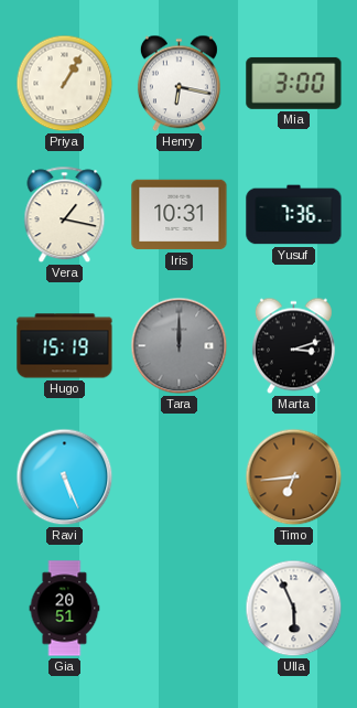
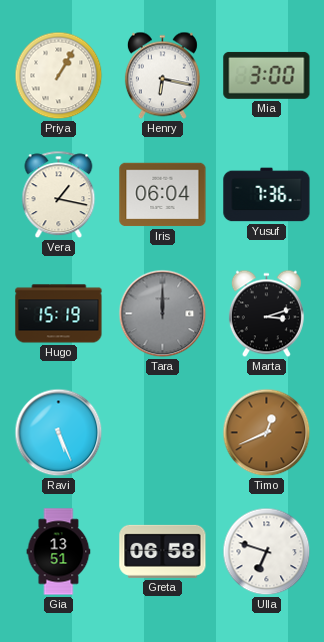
Iris: 10:31 -> 06:04 (163, 195)
Timo: 6:44 -> 12:41 (267, 433)
Gia: 20:51 -> 13:51 (59, 552)
Greta: none -> 06:58 (163, 551)
Ulla: 5:56 -> 6:48 (267, 552)
